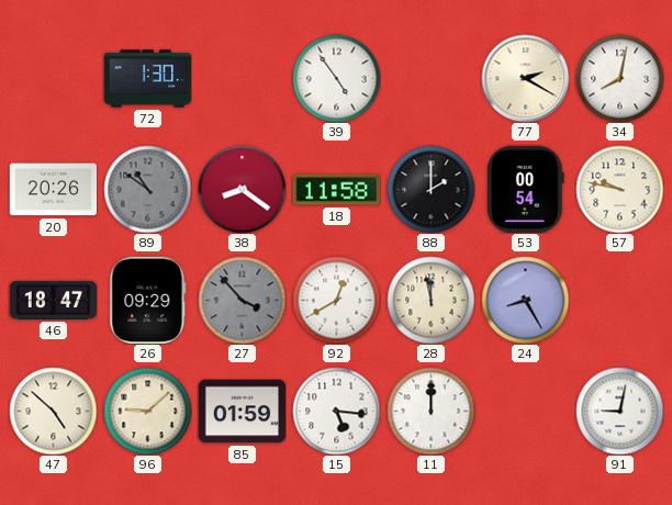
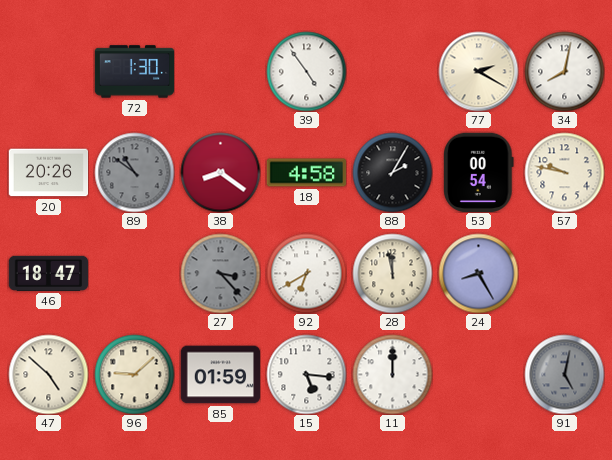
18: 11:58 -> 4:58 (306, 173)
88: 2:00 -> 2:05 (392, 172)
26: 09:29 -> none (148, 300)
27: 3:53 -> 3:23 (220, 273)
92: 12:40 -> 6:40 (306, 273)
91: 9:02 -> 5:02 (564, 374)
91 dial: white -> grey (564, 374)
